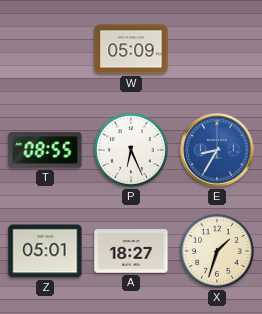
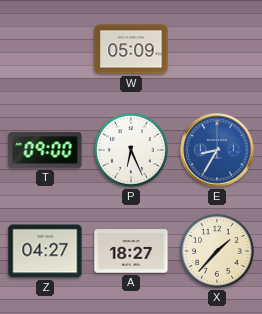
T: 08:55 -> 09:00 (45, 150)
Z: 05:01 -> 04:27 (45, 251)
X: 1:33 -> 1:37 (217, 251)
